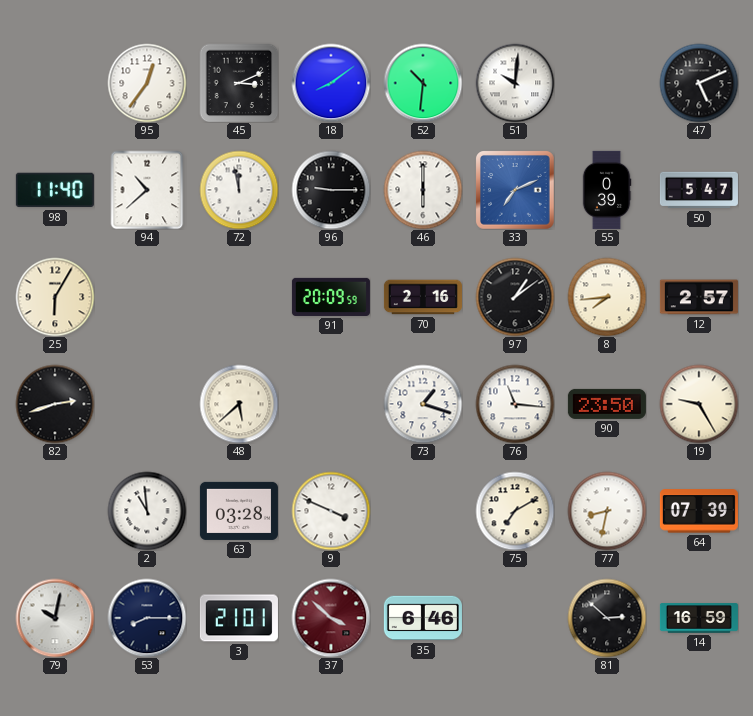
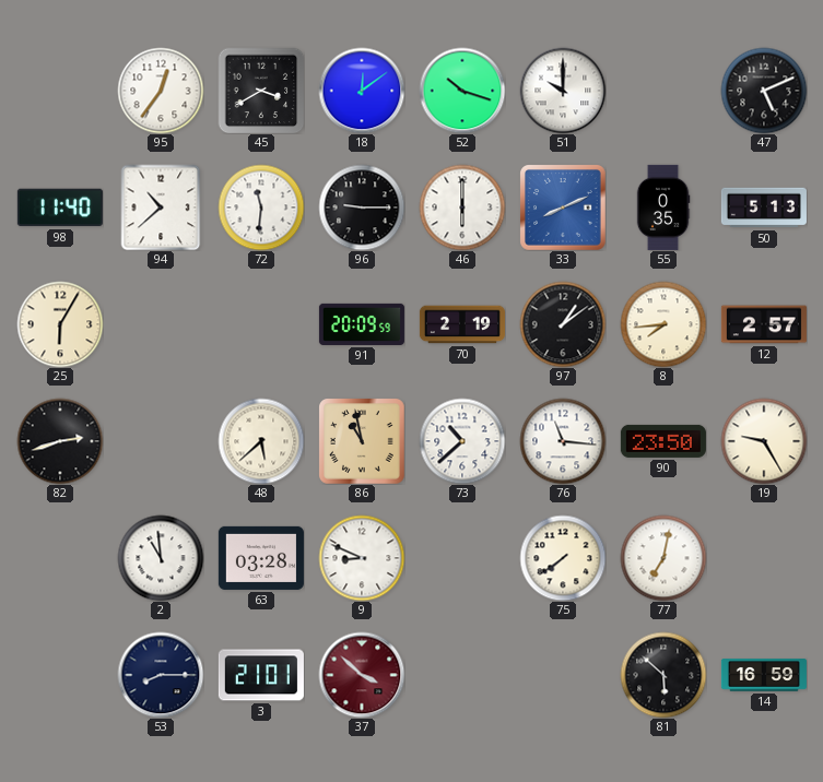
45: 3:11 -> 3:40 (261, 91)
18: 8:09 -> 12:09 (362, 91)
52: 10:31 -> 10:18 (462, 91)
51: 10:01 -> 10:00 (563, 91)
72: 11:58 -> 11:31 (261, 208)
33: 7:11 -> 8:11 (563, 208)
55: 0:39 -> 0:35 (663, 208)
50: 5:47 -> 5:13 (764, 208)
70: 2:16 -> 2:19 (462, 324)
86: none -> 10:58 (362, 441)
73: 1:18 -> 10:38 (462, 441)
9: 3:49 -> 8:49 (362, 558)
75: 7:10 -> 7:39 (563, 558)
77: 8:32 -> 7:02 (663, 558)
64: 07:39 -> none (699, 511)
79: 10:02 -> none (55, 618)
35: 6:46 -> none (423, 618)
81: 2:52 -> 5:52 (663, 675)
